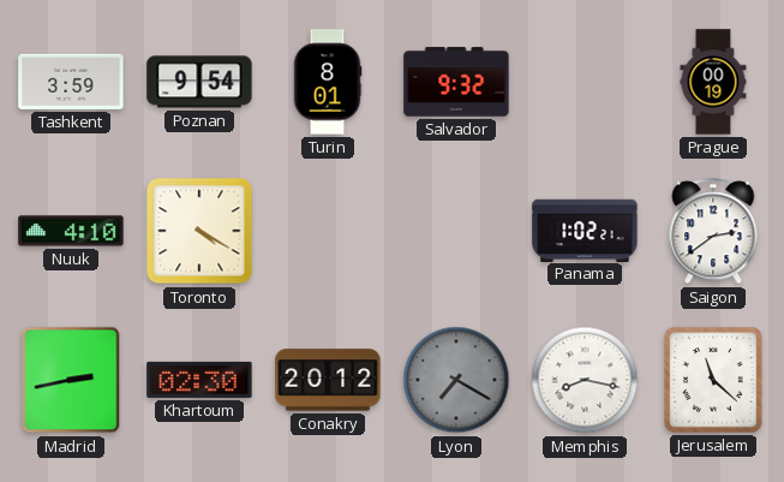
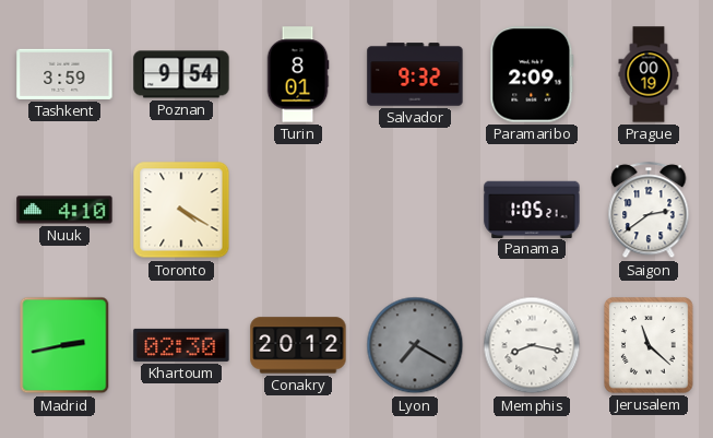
Paramaribo: none -> 2:09 (532, 74)
Panama: 1:02 -> 1:05 (532, 209)
